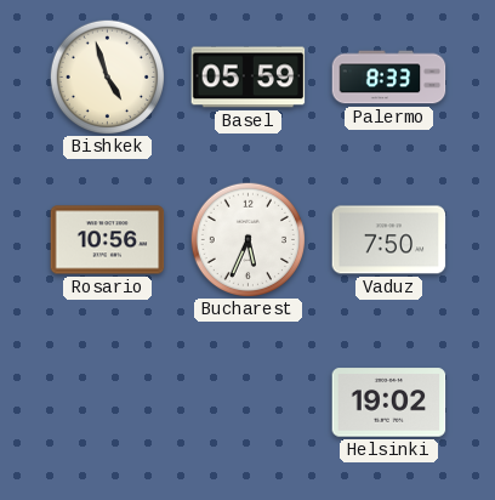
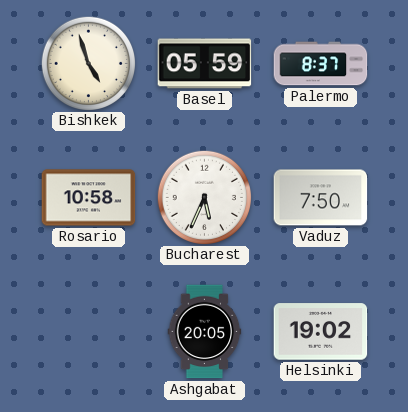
Palermo: 8:33 -> 8:37 (321, 64)
Rosario: 10:56 -> 10:58 (89, 198)
Ashgabat: none -> 20:05 (205, 332)
